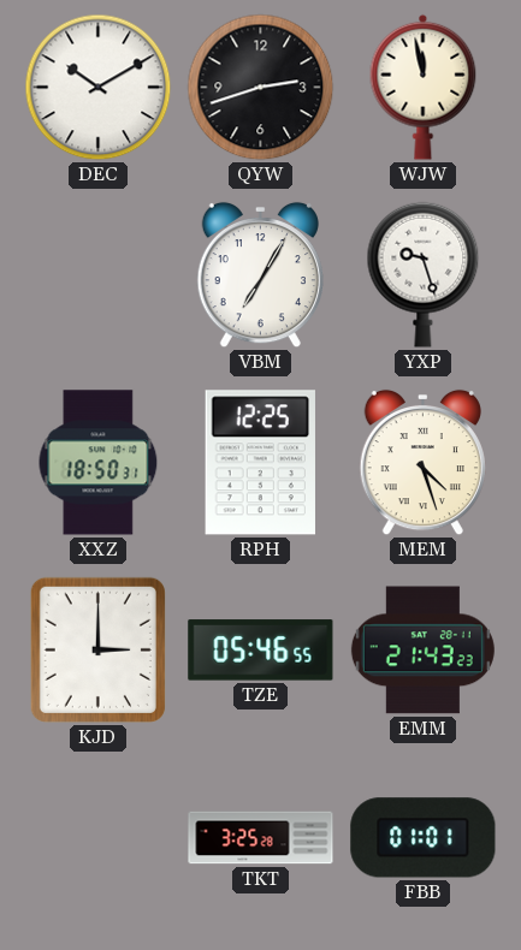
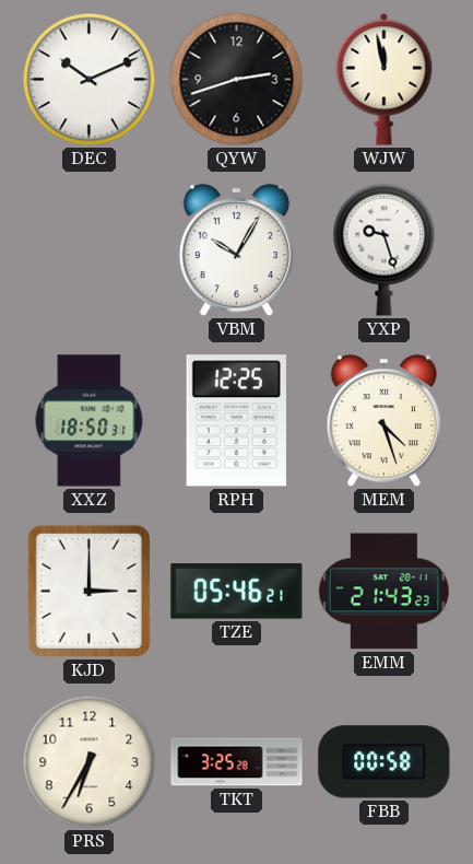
DEC: 10:10 -> 10:11 (90, 80)
VBM: 7:05 -> 10:05 (236, 250)
TZE: 05:46:55 -> 05:46:21 (237, 592)
PRS: none -> 6:35 (90, 762)
FBB: 01:01 -> 00:58 (385, 762)
